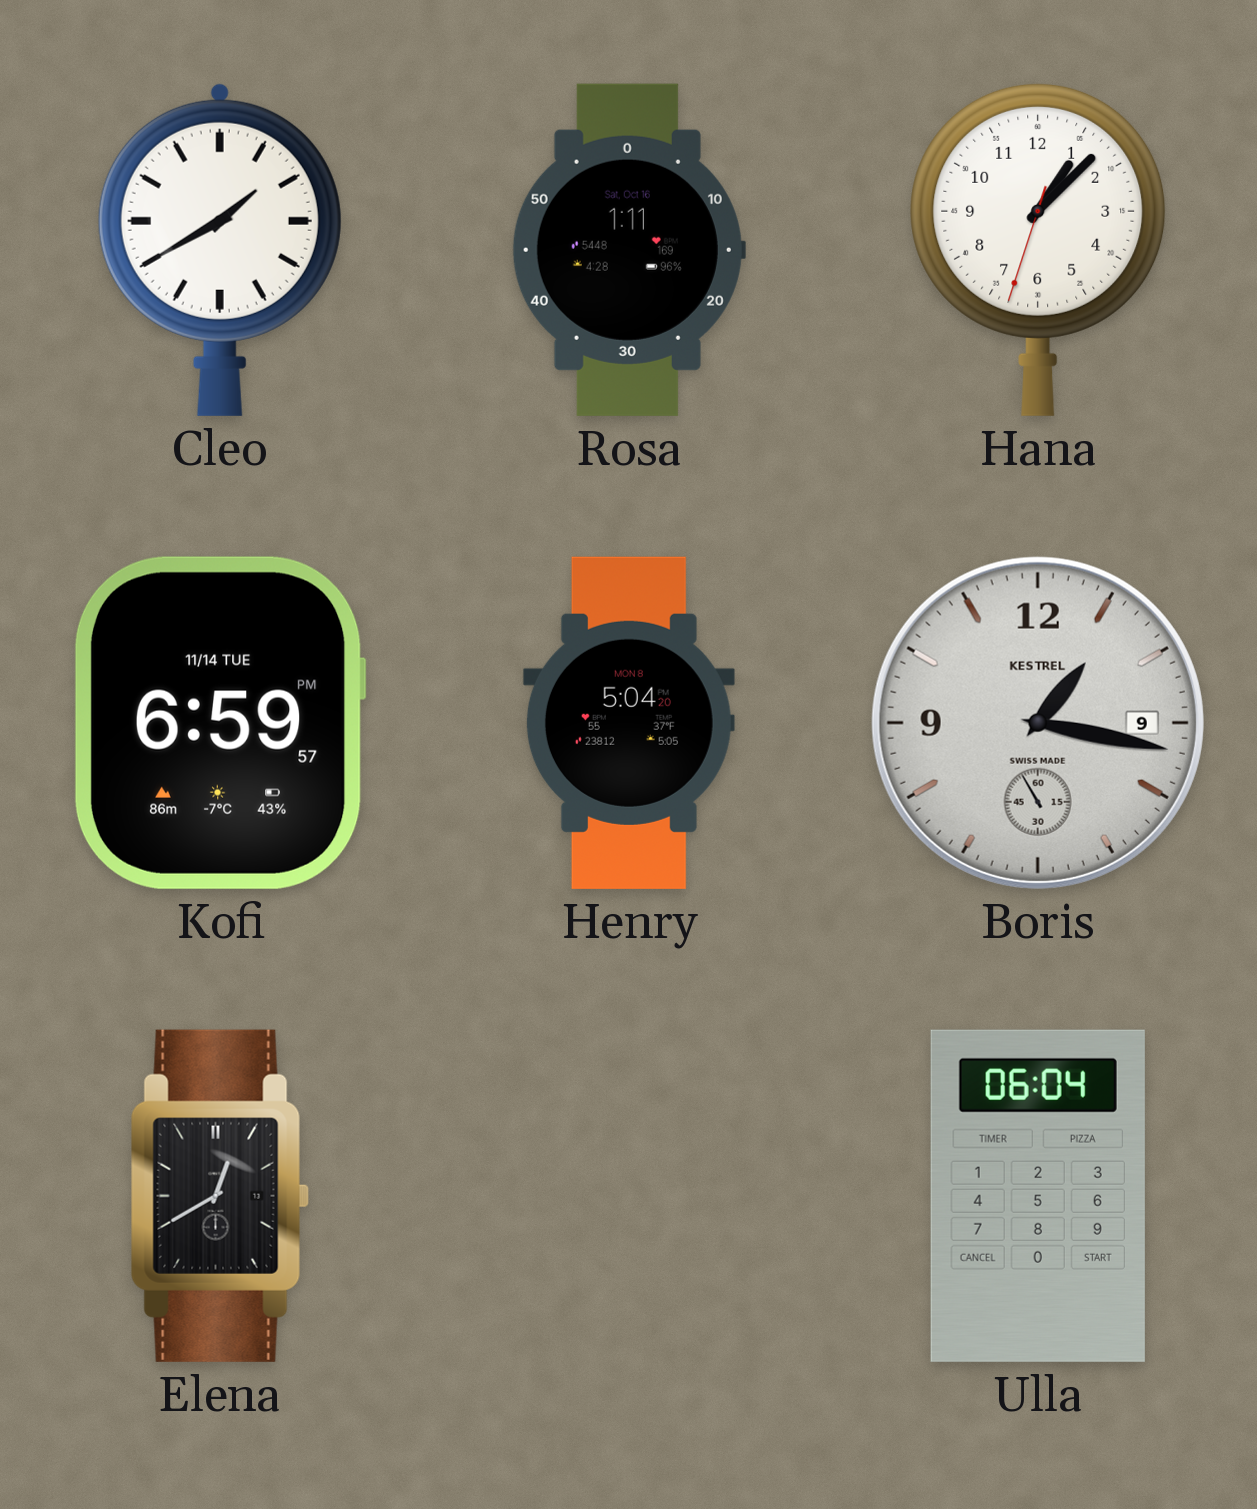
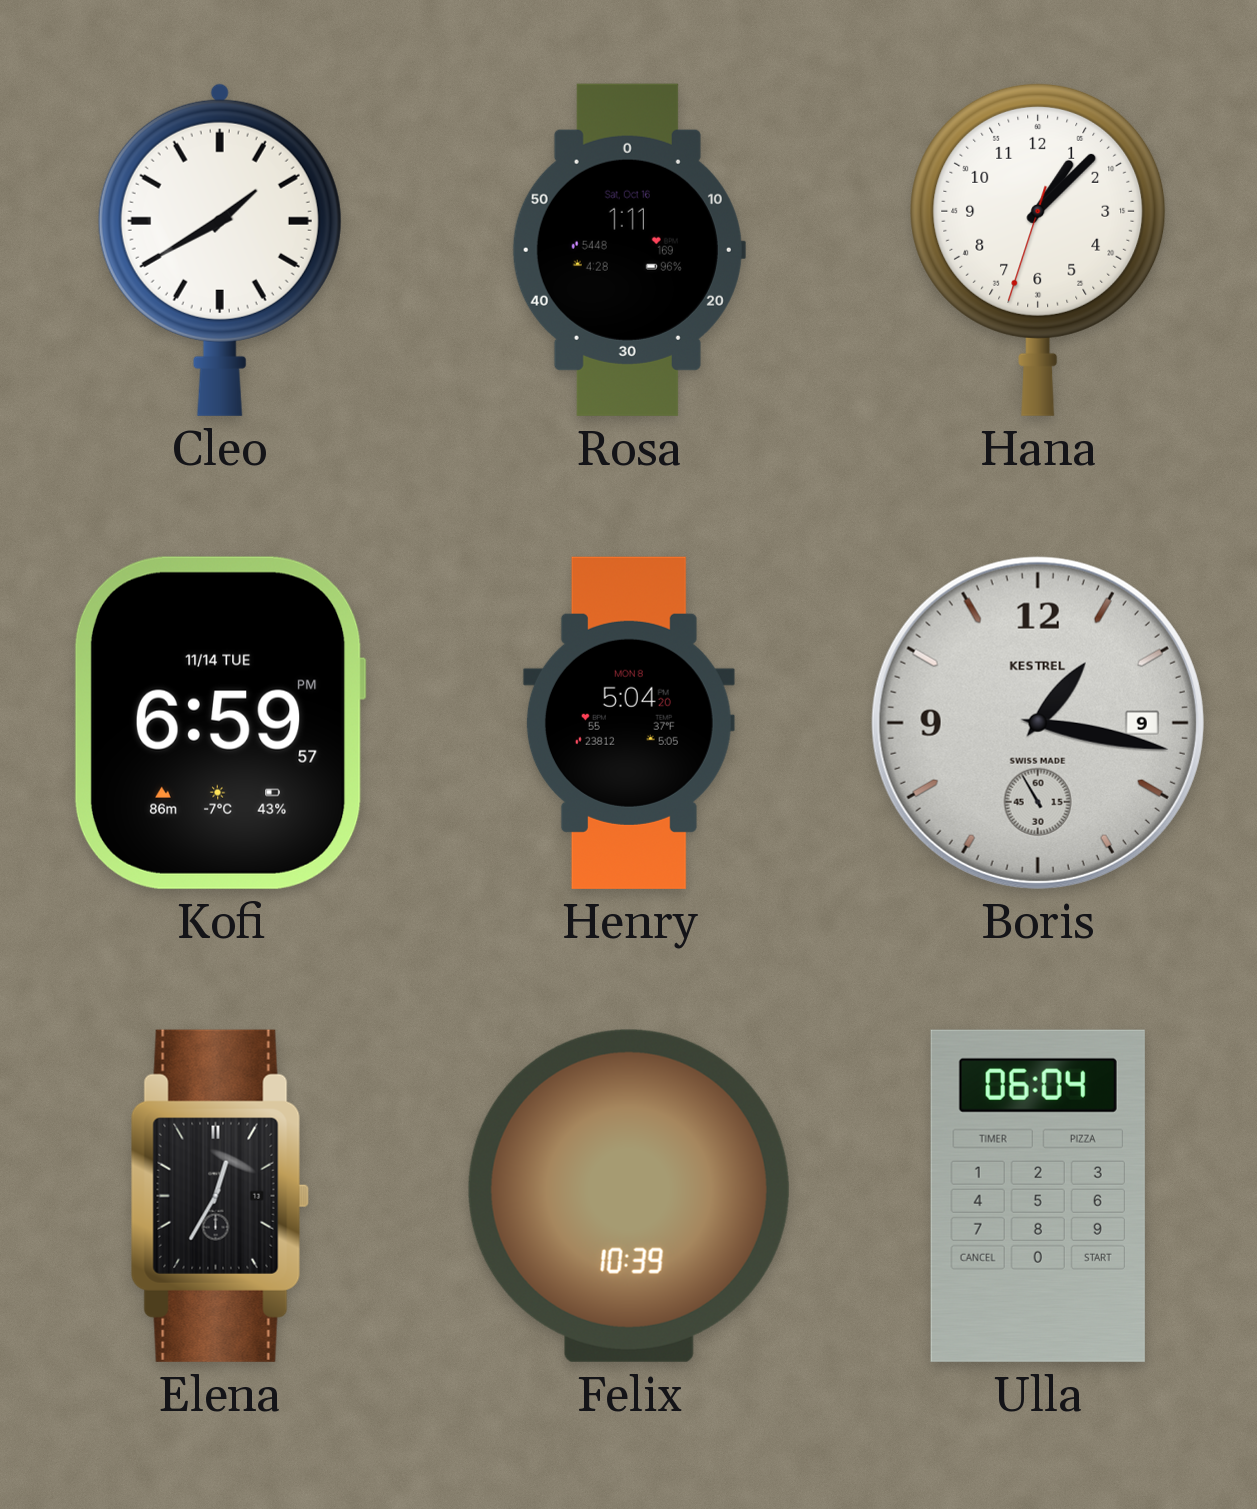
Elena: 12:40 -> 12:35 (220, 1196)
Felix: none -> 10:39 (629, 1196)
